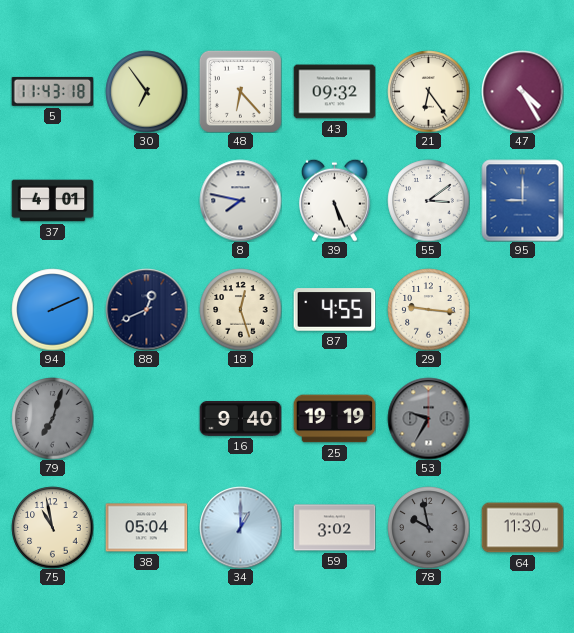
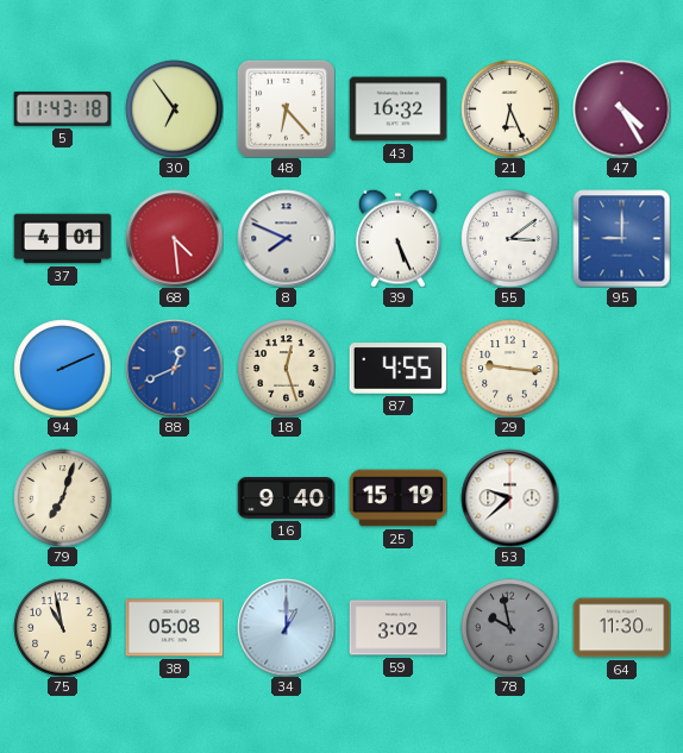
43: 09:32 -> 16:32 (397, 109)
21: 6:24 -> 6:26 (509, 108)
68: none -> 4:29 (174, 238)
8: 7:47 -> 7:49 (286, 238)
88 dial: navy -> blue (174, 368)
79 dial: grey -> cream (62, 497)
25: 19:19 -> 15:19 (397, 498)
53: 9:35 -> 9:38 (509, 497)
53 dial: grey -> white (509, 497)
38: 05:04 -> 05:08 (174, 628)
